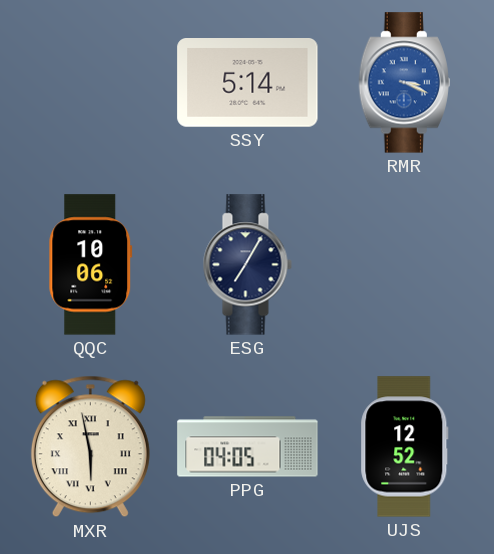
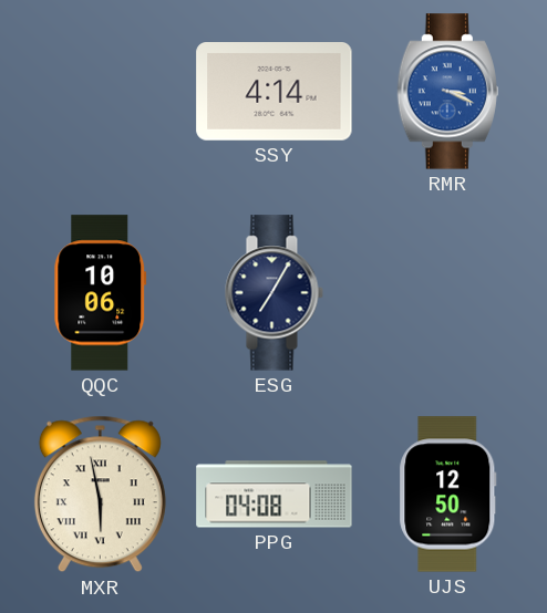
SSY: 5:14 -> 4:14 (275, 92)
PPG: 04:05 -> 04:08 (275, 495)
UJS: 12:52 -> 12:50 (448, 495)
